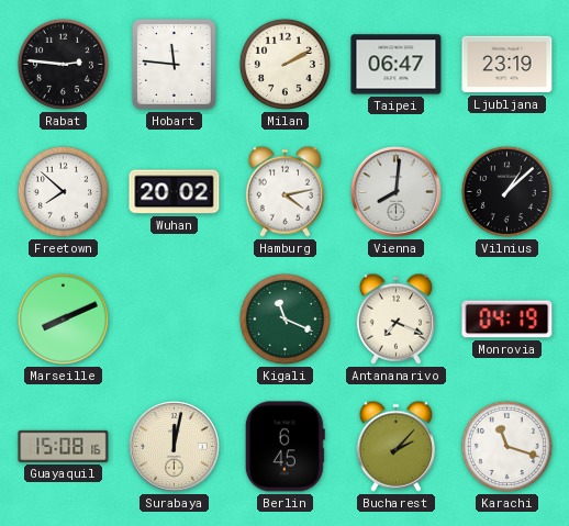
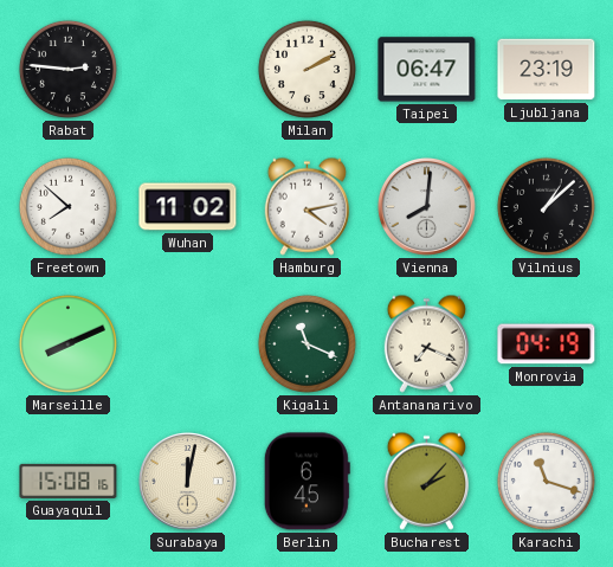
Hobart: 11:46 -> none (174, 64)
Wuhan: 20:02 -> 11:02 (188, 207)
